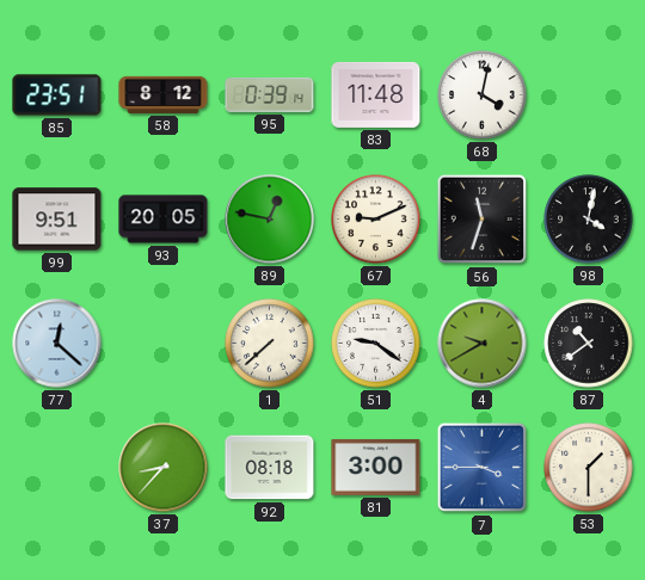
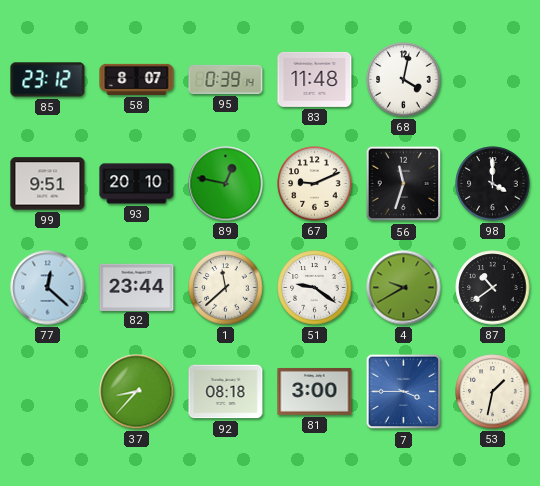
85: 23:51 -> 23:12 (48, 80)
58: 8:12 -> 8:07 (137, 79)
93: 20:05 -> 20:10 (137, 184)
98: 4:02 -> 4:00 (493, 184)
82: none -> 23:44 (137, 287)
1: 7:38 -> 11:38 (226, 288)
53: 1:30 -> 1:32 (493, 392)
